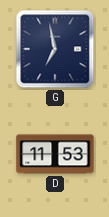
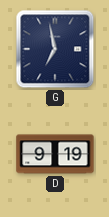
D: 11:53 -> 9:19 (55, 154)
